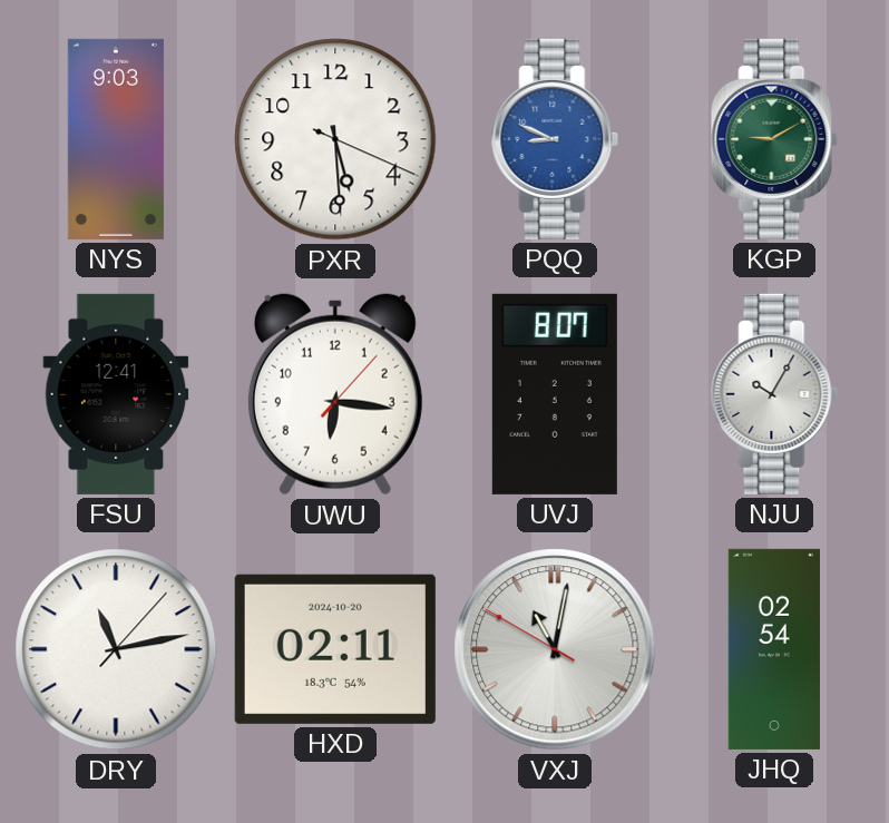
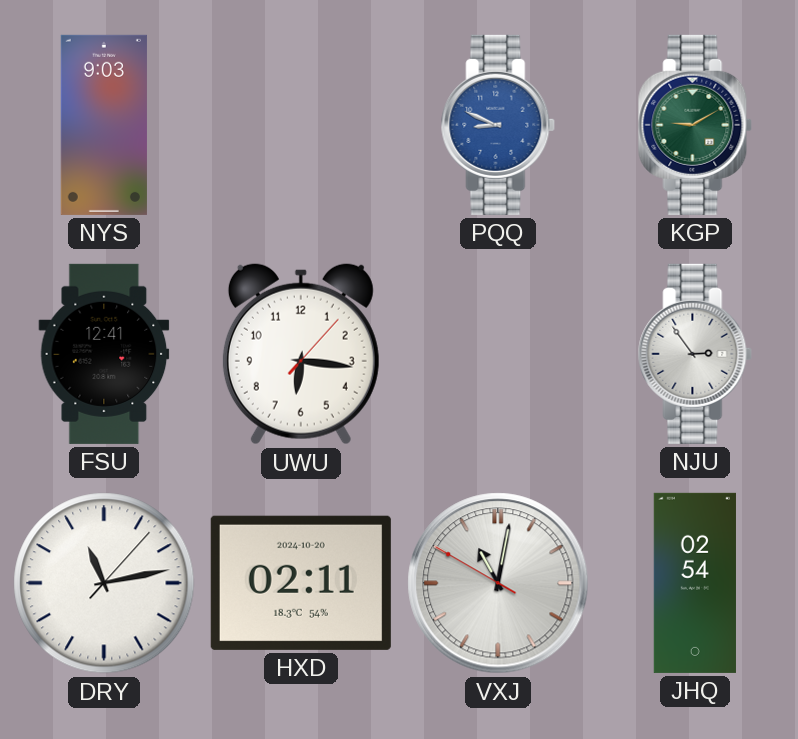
PXR: 5:29 -> none (335, 139)
UVJ: 8:07 -> none (555, 394)
NJU: 10:05 -> 2:54 (695, 354)
